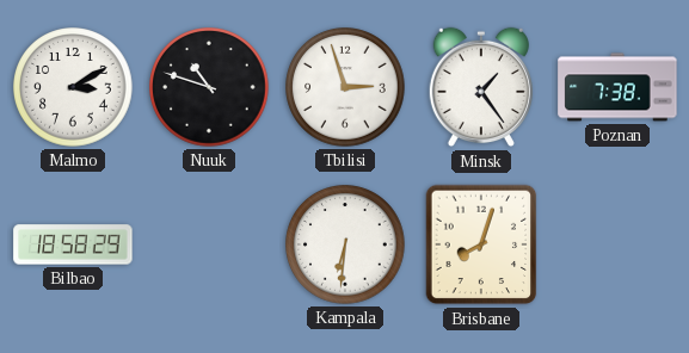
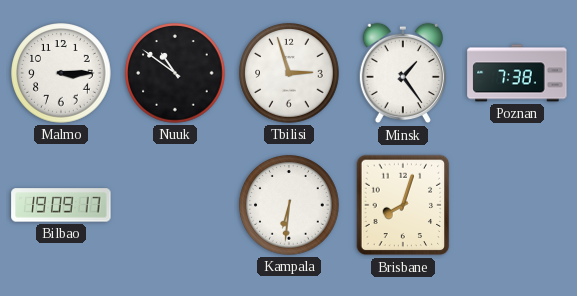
Malmo: 3:10 -> 3:15 (61, 73)
Nuuk: 10:48 -> 10:51 (175, 73)
Bilbao: 18:58 -> 19:09 (61, 205)
